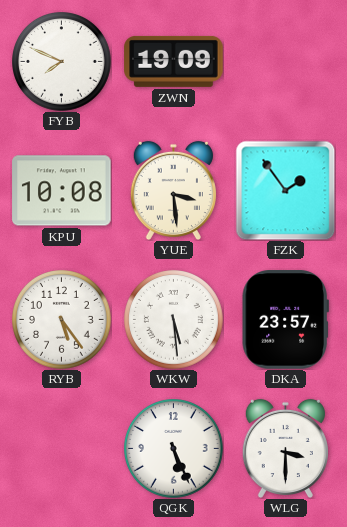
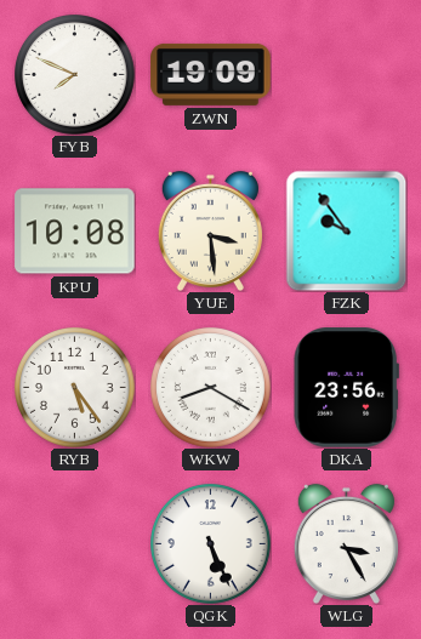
FZK: 1:54 -> 9:54 (346, 230)
WKW: 5:29 -> 8:20 (211, 388)
DKA: 23:57 -> 23:56 (346, 388)
WLG: 3:30 -> 3:25 (346, 543)
